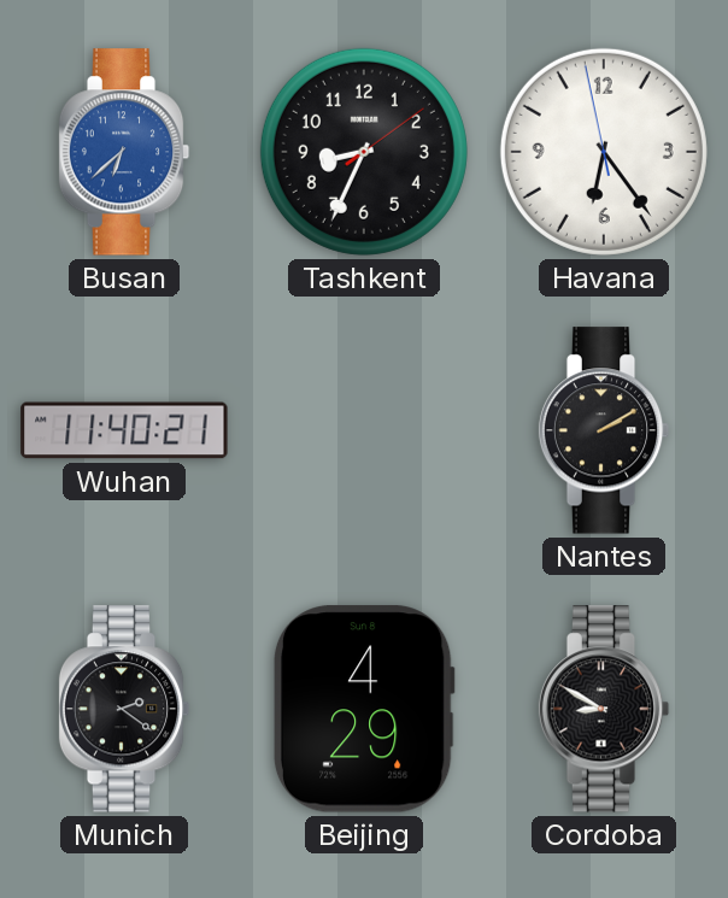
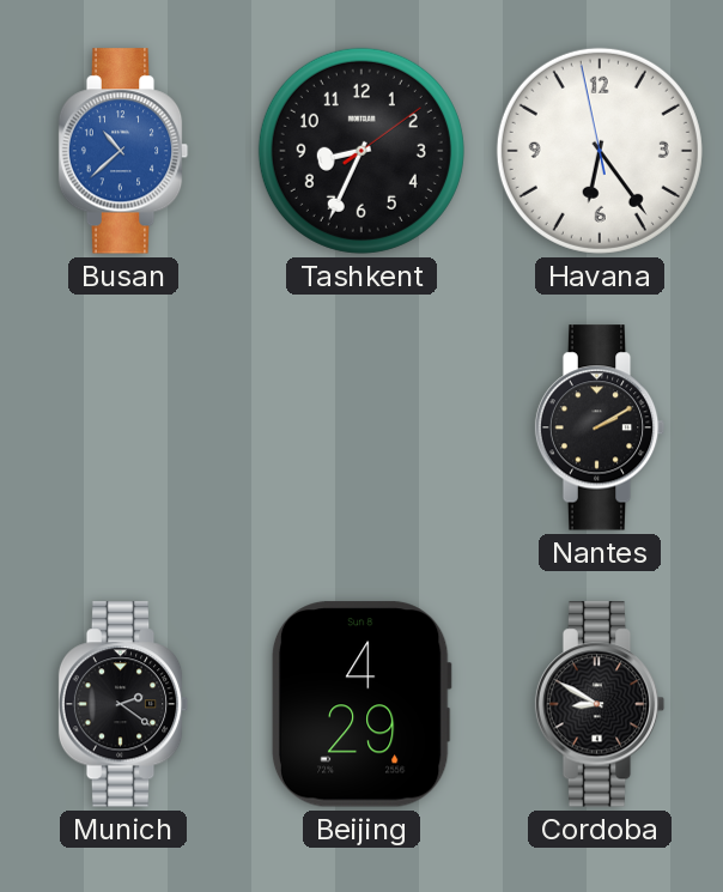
Busan: 6:38 -> 10:38 (123, 151)
Wuhan: 11:40 -> none (124, 430)
